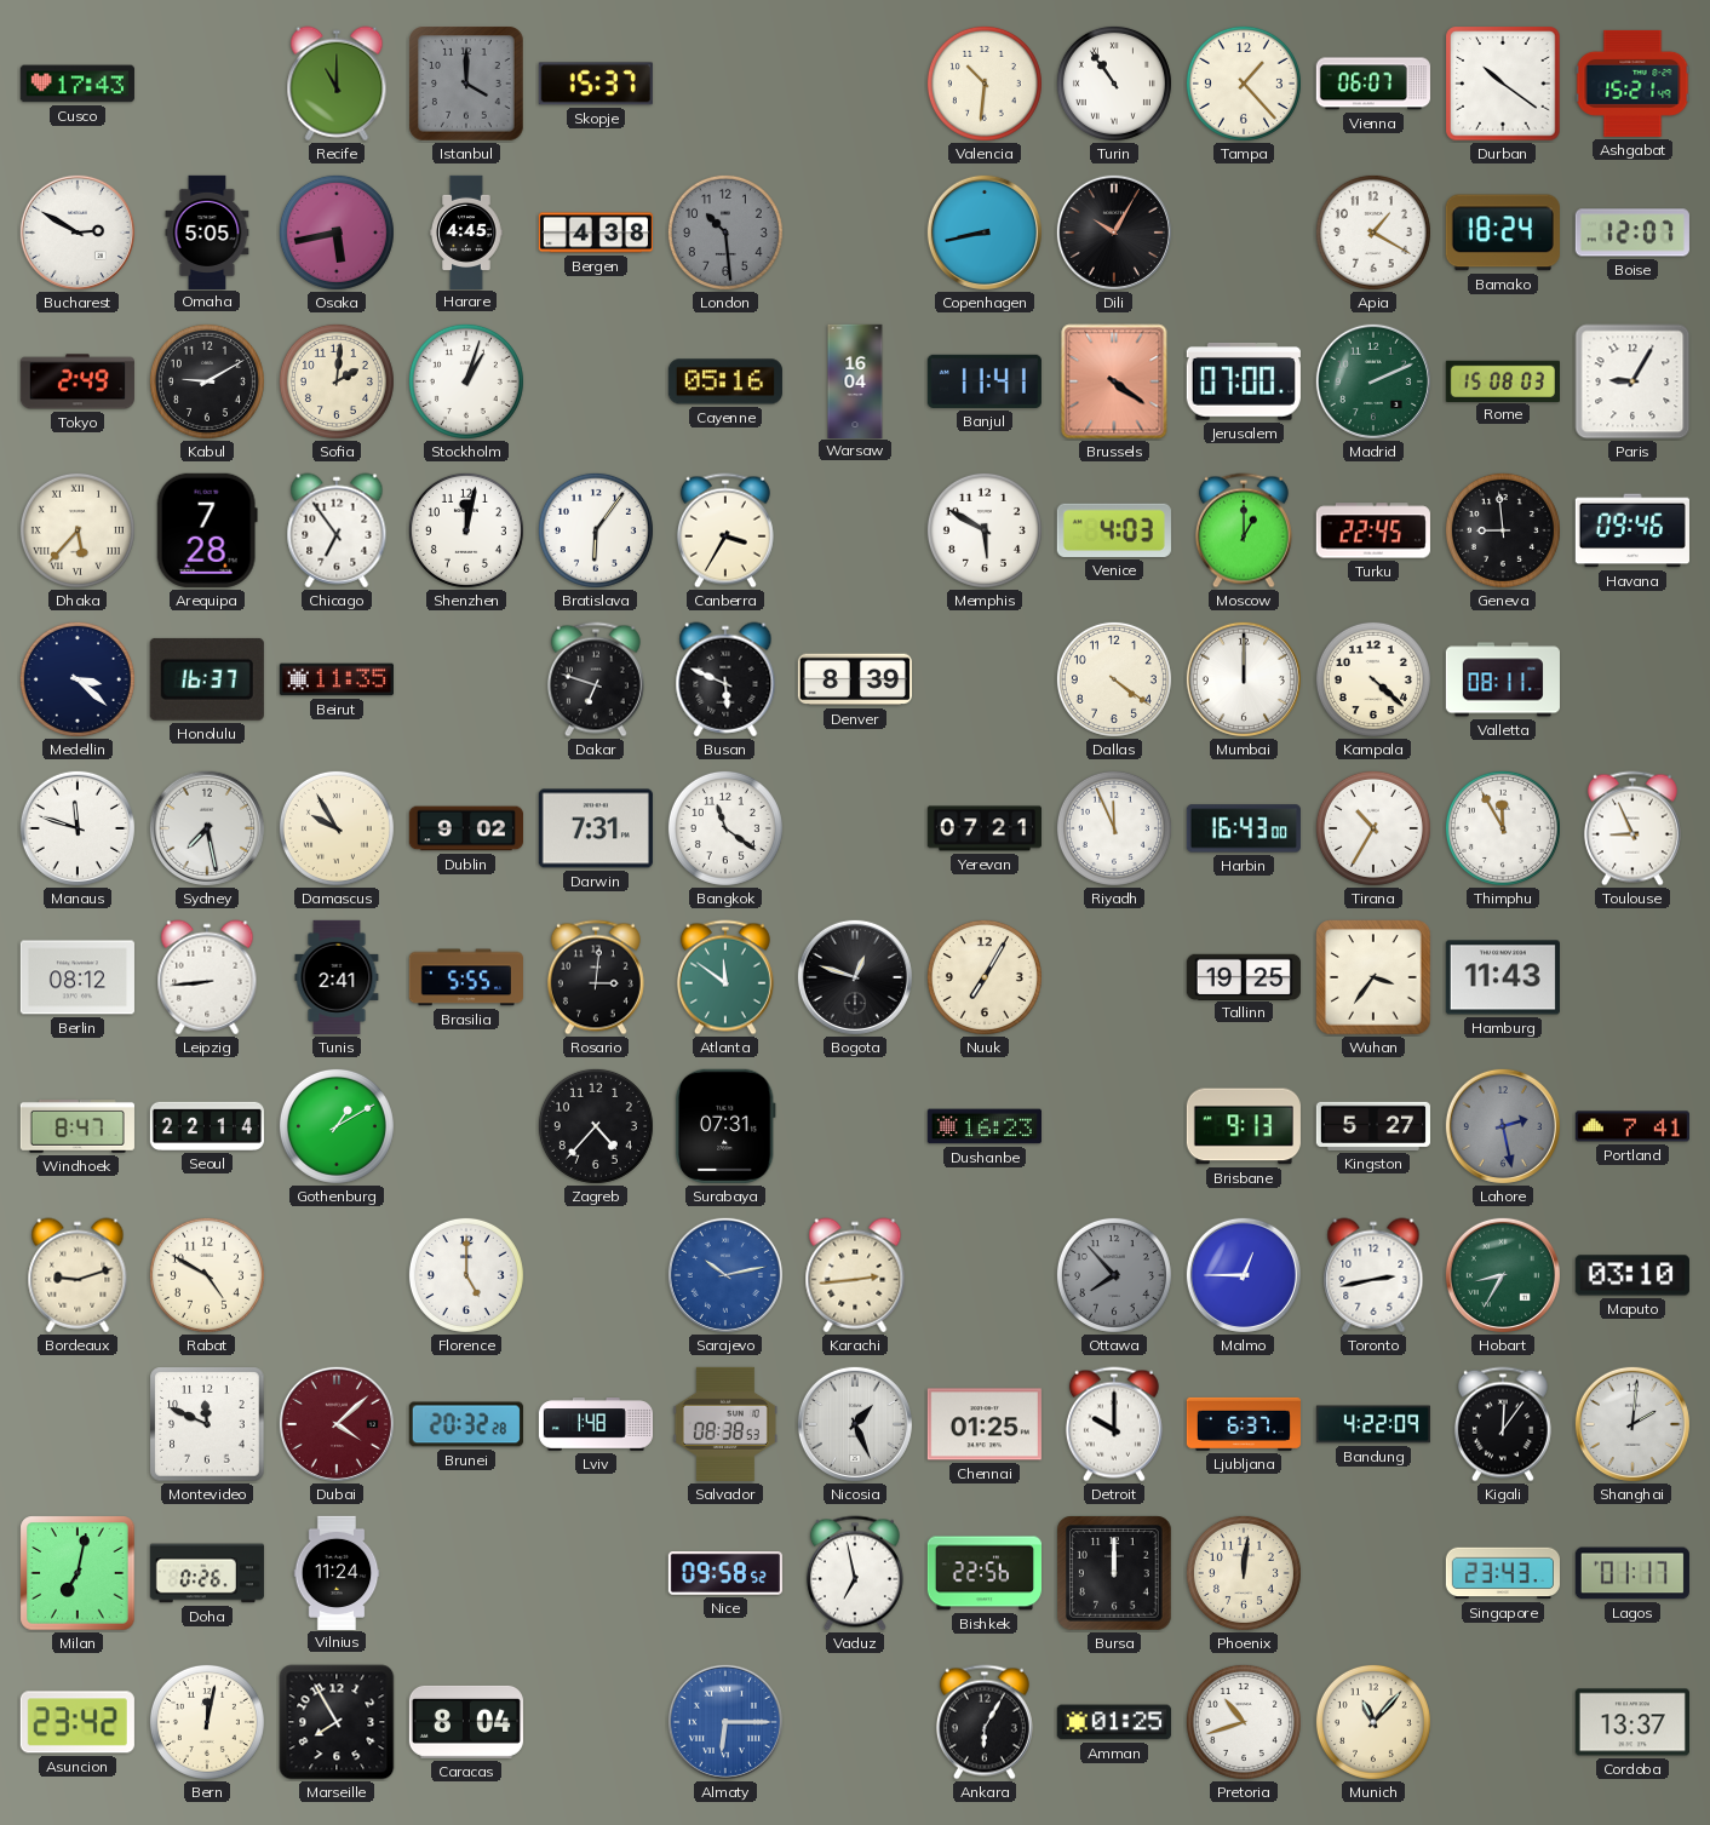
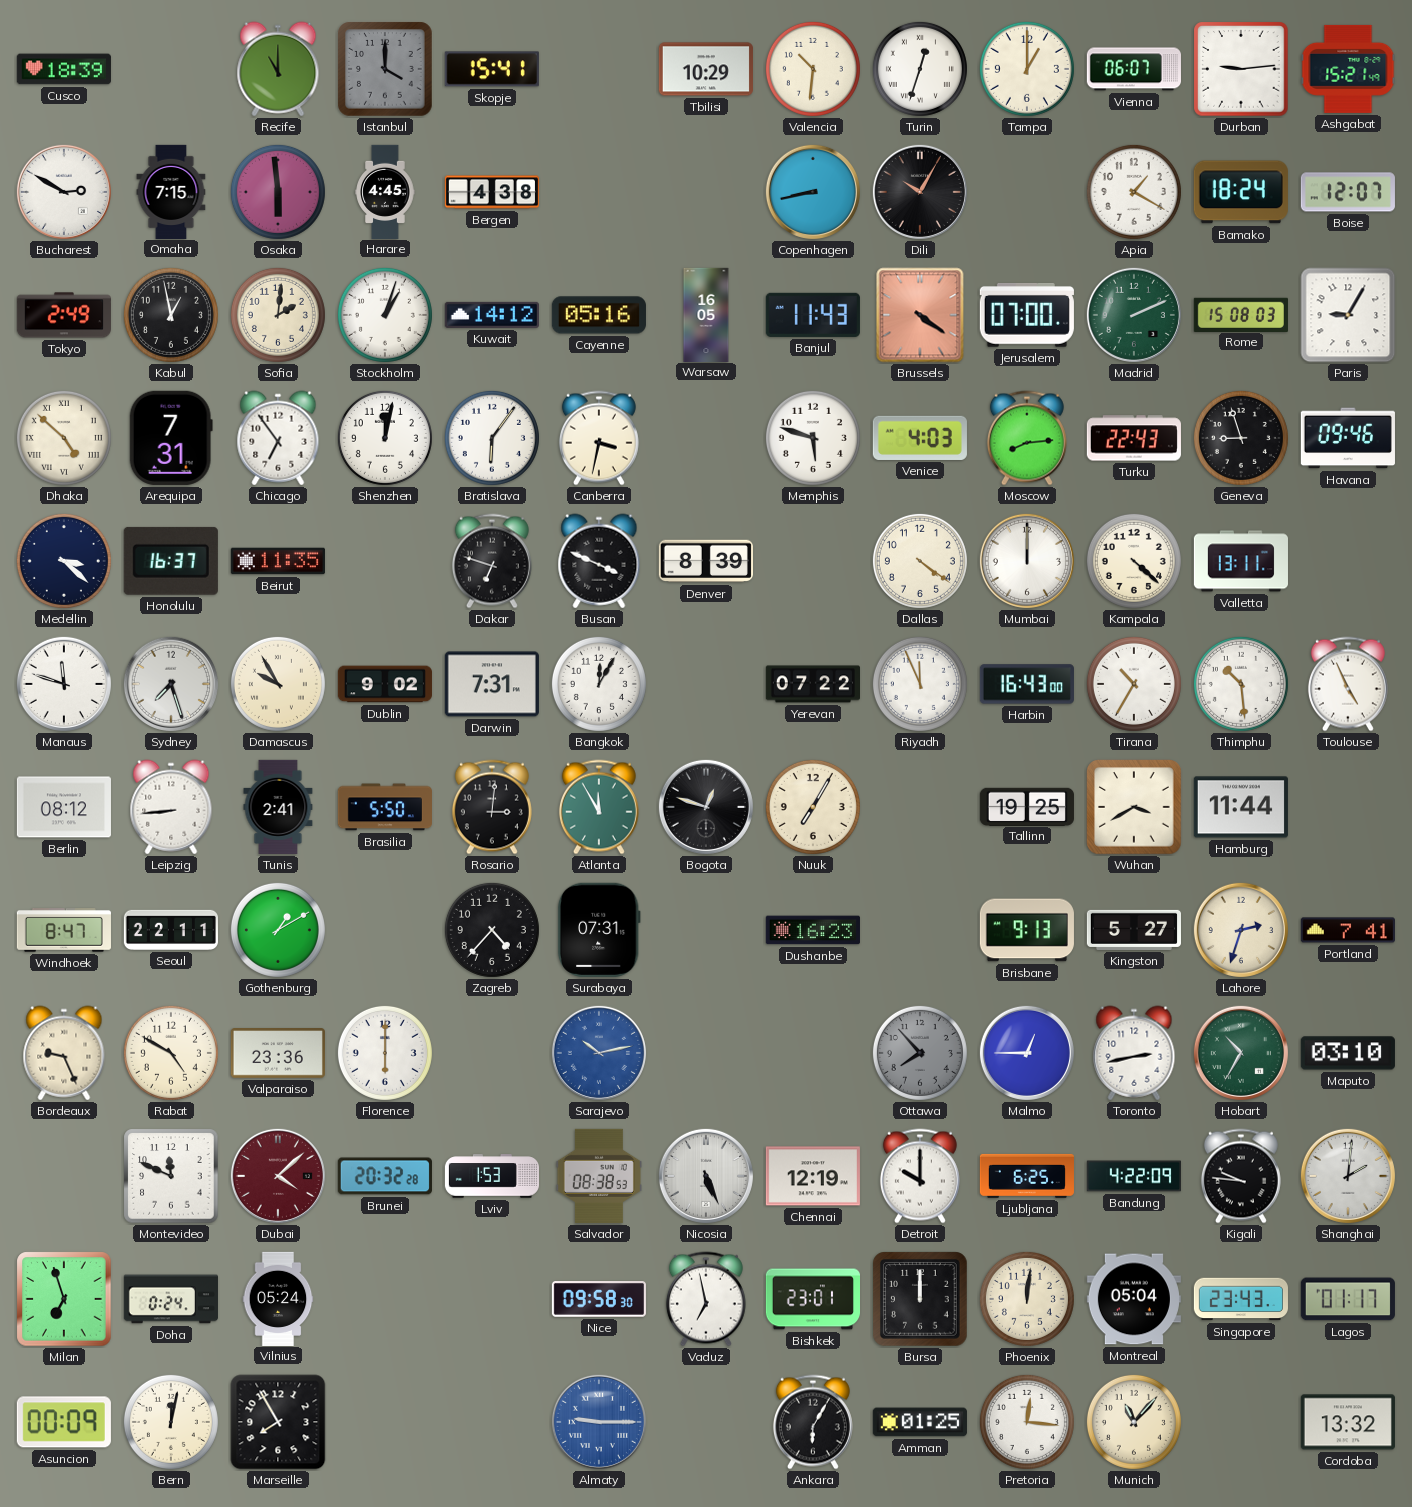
Cusco: 17:43 -> 18:39 (64, 69)
Skopje: 15:37 -> 15:41 (492, 69)
Tbilisi: none -> 10:29 (706, 69)
Turin: 10:54 -> 12:33 (920, 69)
Tampa: 1:23 -> 1:00 (1027, 69)
Durban: 10:21 -> 9:14 (1241, 69)
Omaha: 5:05 -> 7:15 (171, 191)
Osaka: 5:43 -> 5:59 (278, 192)
London: 10:29 -> none (725, 233)
Kabul: 9:10 -> 12:58 (171, 315)
Kuwait: none -> 14:12 (492, 315)
Warsaw: 16:04 -> 16:05 (706, 314)
Banjul: 11:41 -> 11:43 (813, 315)
Dhaka: 5:37 -> 4:52 (64, 438)
Arequipa: 7:28 -> 7:31 (171, 438)
Canberra: 3:35 -> 3:32 (599, 438)
Memphis: 5:50 -> 5:48 (813, 438)
Moscow: 1:00 -> 8:14 (1027, 438)
Turku: 22:45 -> 22:43 (1134, 438)
Geneva: 8:59 -> 8:57 (1241, 438)
Busan: 5:49 -> 3:49 (599, 561)
Valletta: 08:11 -> 13:11 (1241, 561)
Sydney: 7:28 -> 7:27 (171, 684)
Bangkok: 11:21 -> 12:05 (599, 684)
Yerevan: 07:21 -> 07:22 (812, 684)
Thimphu: 11:55 -> 10:29 (1241, 684)
Toulouse: 8:56 -> 4:56 (1348, 684)
Brasilia: 5:55 -> 5:50 (385, 807)
Atlanta: 11:51 -> 11:55 (599, 807)
Wuhan: 3:36 -> 3:40 (1134, 807)
Hamburg: 11:43 -> 11:44 (1241, 807)
Seoul: 22:14 -> 22:11 (171, 930)
Lahore: 2:28 -> 2:33 (1241, 930)
Lahore dial: grey -> cream (1241, 930)
Bordeaux: 9:12 -> 9:26 (64, 1053)
Valparaiso: none -> 23:36 (278, 1054)
Florence: 5:00 -> 6:00 (385, 1053)
Karachi: 2:44 -> none (855, 1275)
Hobart: 8:35 -> 10:35 (1241, 1053)
Lviv: 1:48 -> 1:53 (491, 1176)
Nicosia: 1:26 -> 5:26 (706, 1176)
Chennai: 01:25 -> 12:19 (813, 1176)
Ljubljana: 6:37 -> 6:25 (1027, 1176)
Kigali: 12:06 -> 9:46 (1241, 1176)
Milan: 7:02 -> 6:57 (64, 1299)
Doha: 0:26 -> 0:24 (171, 1299)
Vilnius: 11:24 -> 05:24 (278, 1298)
Nice: 09:58:52 -> 09:58:30 (599, 1300)
Bishkek: 22:56 -> 23:01 (812, 1299)
Montreal: none -> 05:04 (1134, 1299)
Asuncion: 23:42 -> 00:09 (64, 1422)
Caracas: 8:04 -> none (466, 1722)
Almaty: 6:15 -> 9:15 (599, 1422)
Pretoria: 10:42 -> 12:16 (1027, 1422)
Cordoba: 13:37 -> 13:32 (1348, 1422)
